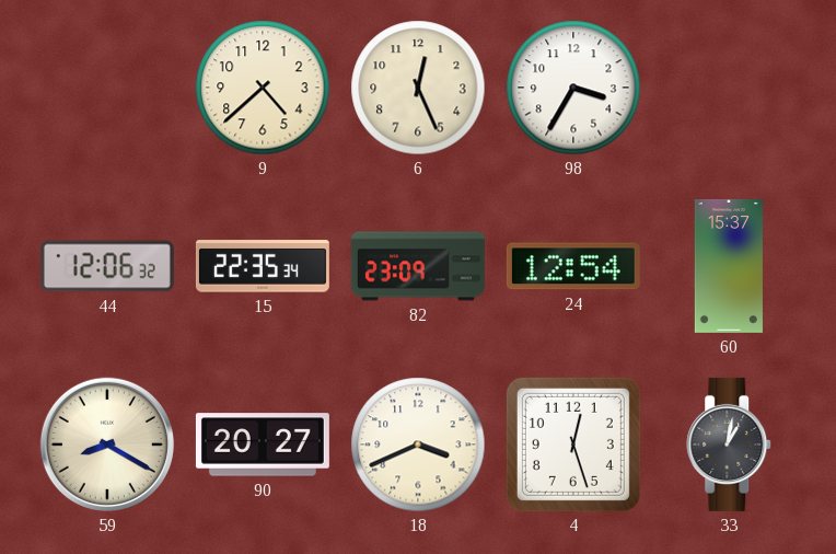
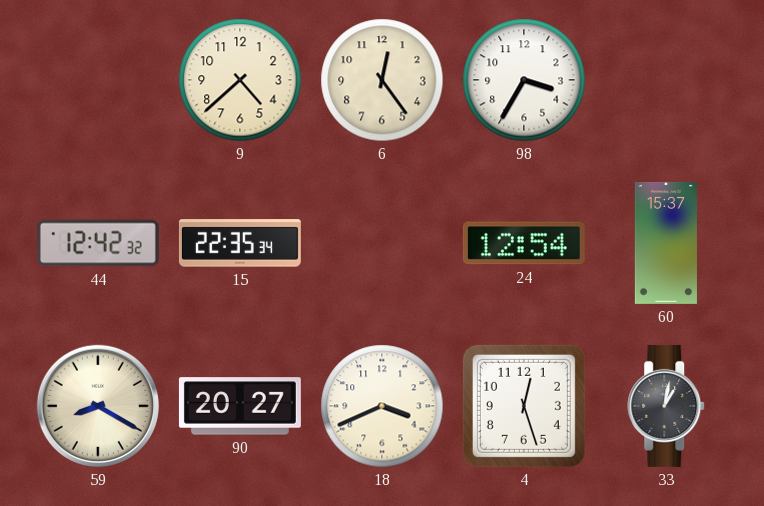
6: 12:26 -> 12:24 (382, 80)
44: 12:06 -> 12:42 (98, 243)
82: 23:09 -> none (418, 266)
